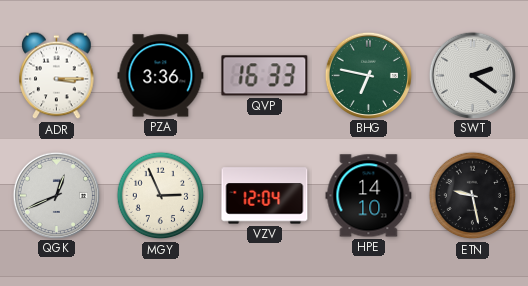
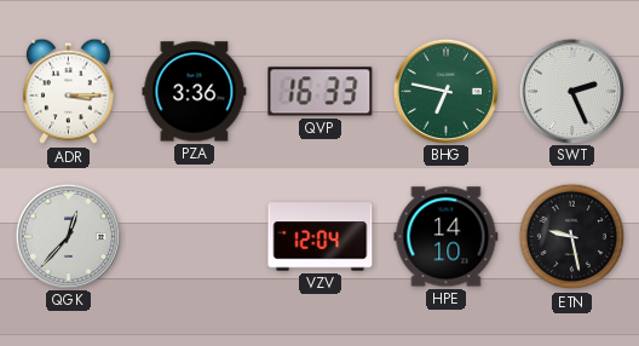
SWT: 2:21 -> 2:26 (571, 91)
QGK: 12:41 -> 12:37 (68, 236)
MGY: 2:56 -> none (161, 196)
